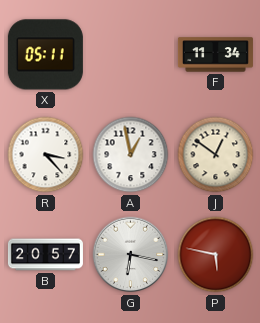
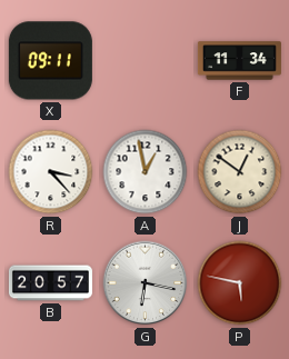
X: 05:11 -> 09:11 (50, 61)
